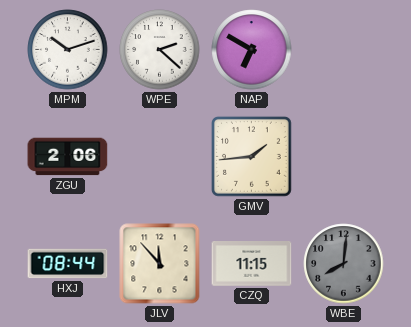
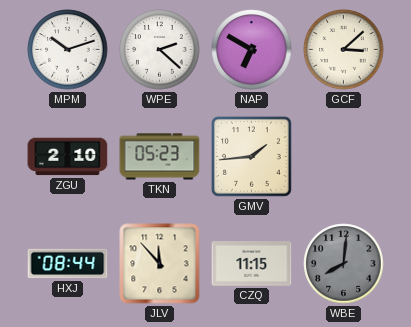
GCF: none -> 3:08 (344, 50)
ZGU: 2:06 -> 2:10 (68, 157)
TKN: none -> 05:23 (160, 157)
